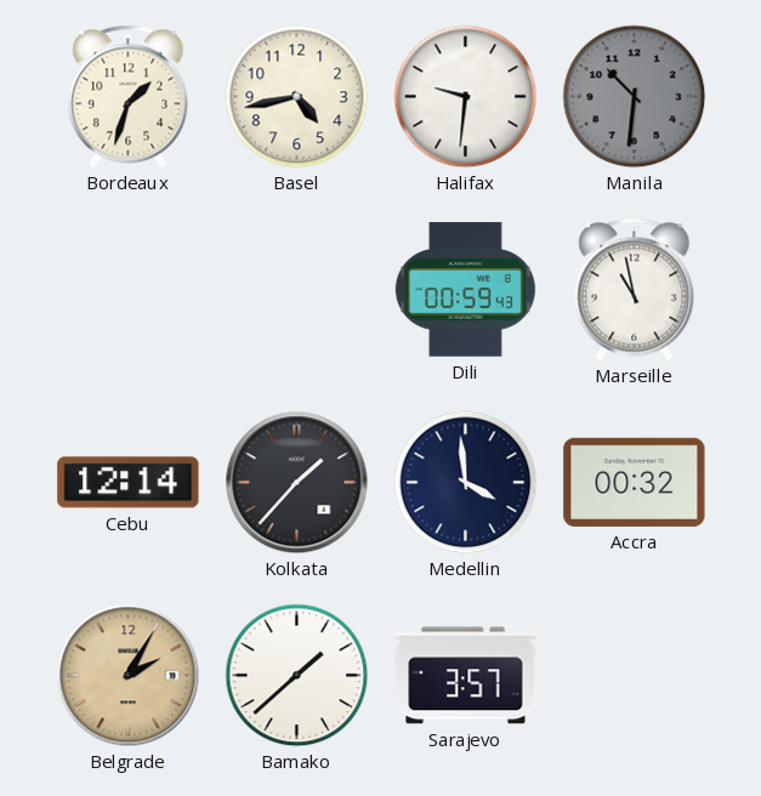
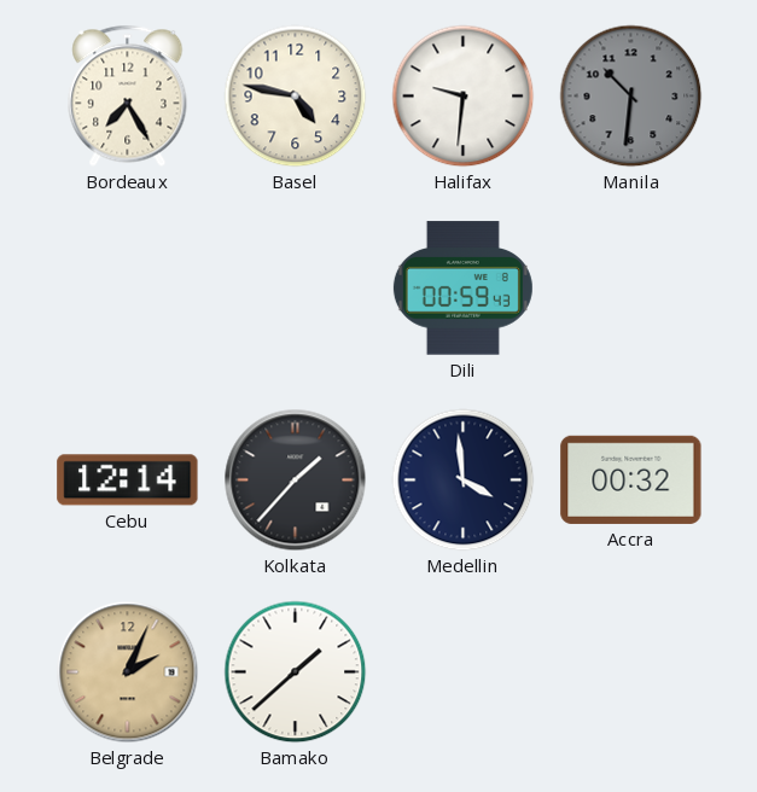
Bordeaux: 1:33 -> 7:25 (128, 95)
Basel: 4:43 -> 4:47 (296, 97)
Marseille: 10:58 -> none (635, 289)
Belgrade: 2:05 -> 2:04 (128, 672)
Sarajevo: 3:57 -> none (466, 676)
